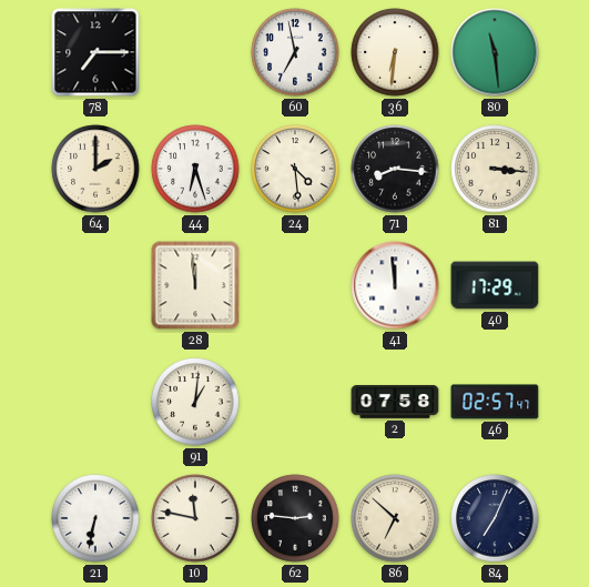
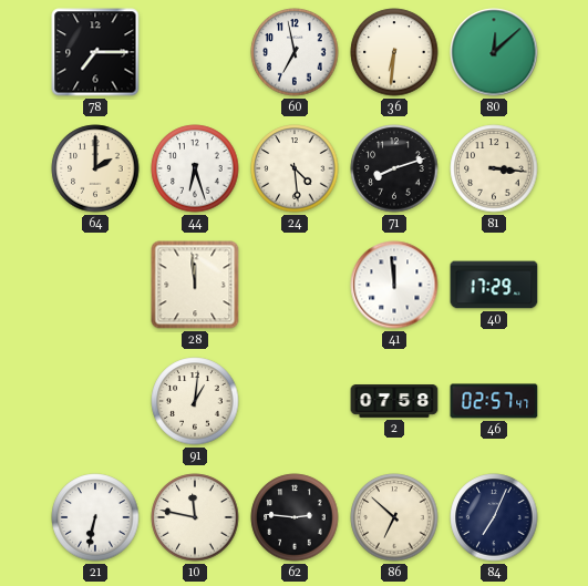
80: 11:29 -> 12:08 (494, 52)
71: 8:16 -> 8:12 (394, 168)
